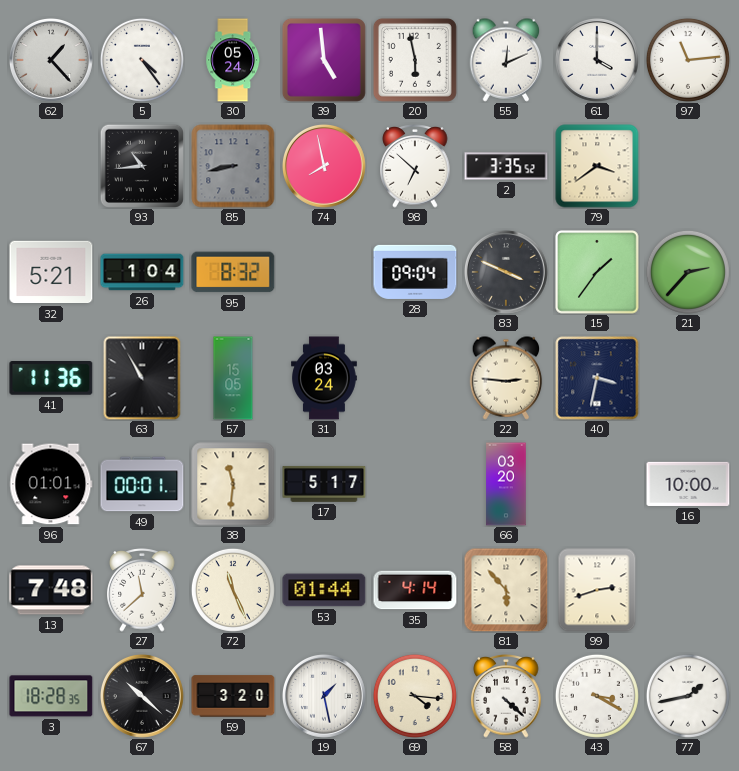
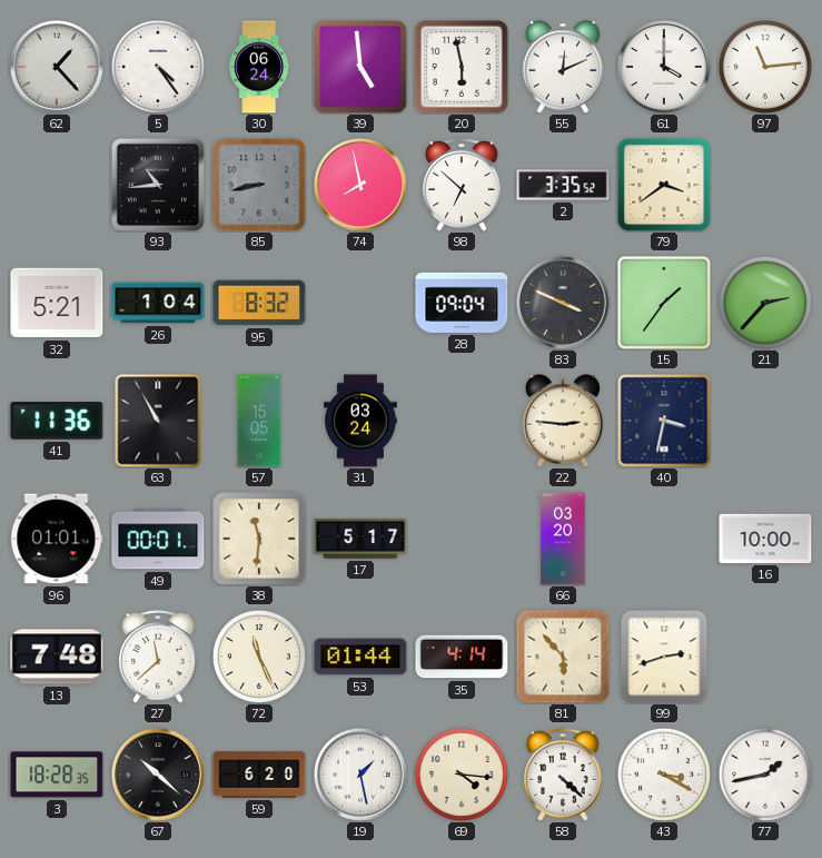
30: 05:24 -> 06:24 (259, 67)
59: 3:20 -> 6:20 (259, 775)
